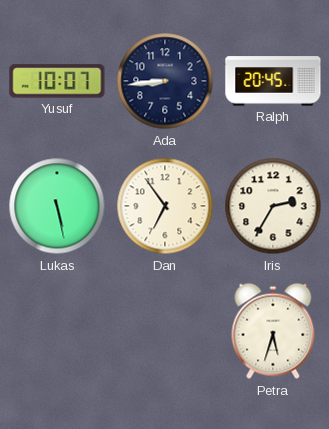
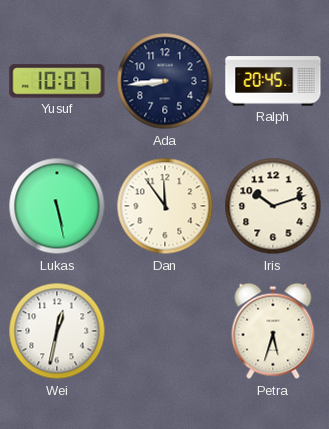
Dan: 6:54 -> 11:54 (165, 206)
Iris: 2:35 -> 10:12 (273, 206)
Wei: none -> 12:32 (57, 331)
